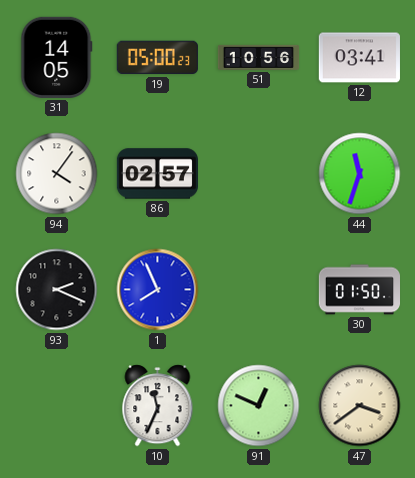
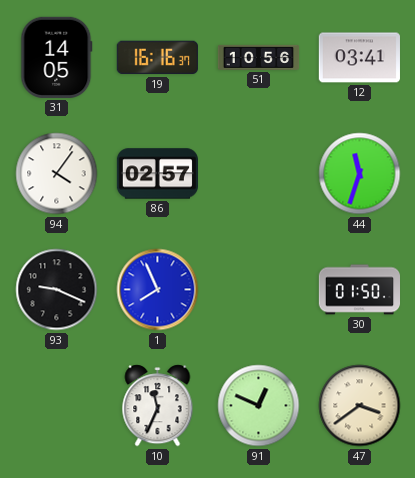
19: 05:00 -> 16:16 (157, 58)
93: 2:19 -> 9:19 (57, 290)
